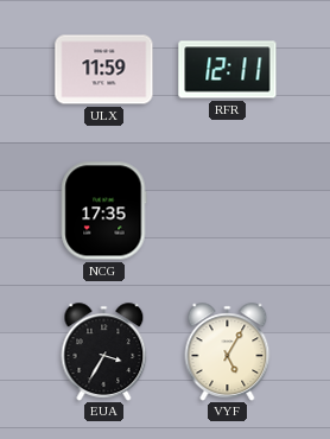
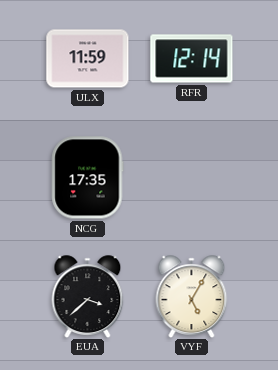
RFR: 12:11 -> 12:14 (192, 59)
EUA: 3:35 -> 3:38 (88, 296)
